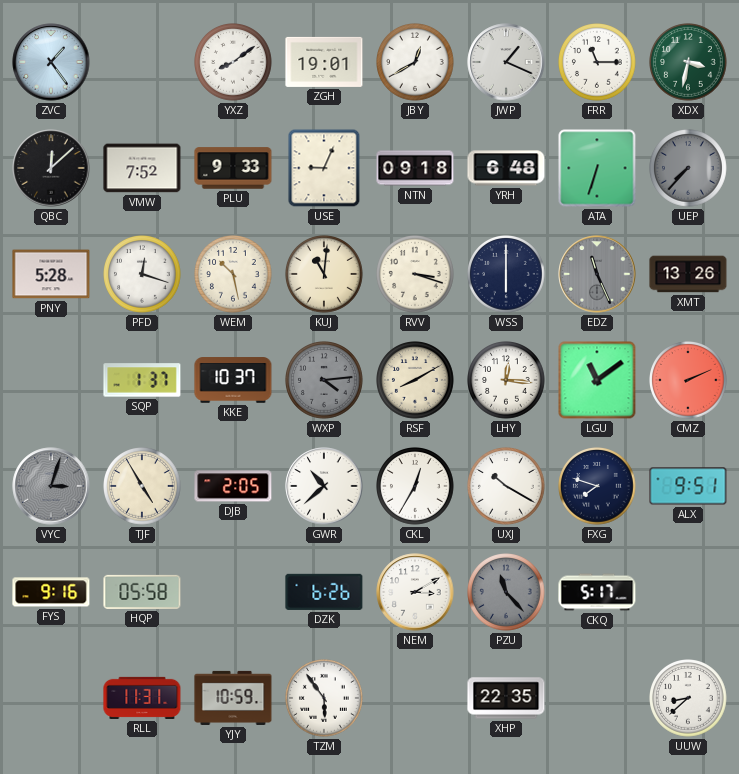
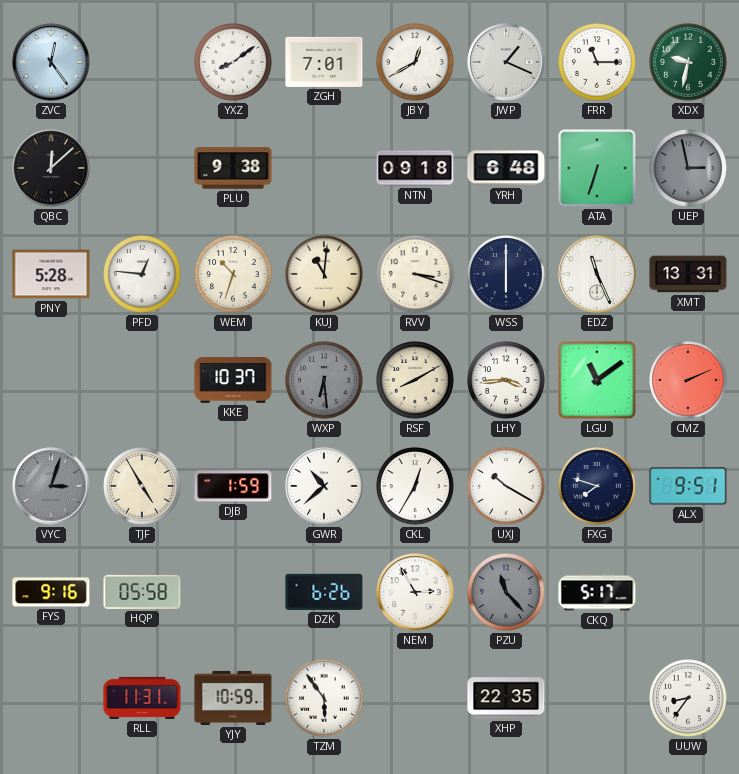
ZVC: 1:24 -> 12:24 (51, 62)
ZGH: 19:01 -> 7:01 (324, 62)
XDX: 3:32 -> 9:32 (689, 63)
VMW: 7:52 -> none (142, 168)
PLU: 9:33 -> 9:38 (233, 168)
USE: 9:04 -> none (324, 168)
UEP: 7:37 -> 2:58 (689, 169)
PFD: 12:18 -> 12:46 (143, 275)
WEM: 10:28 -> 10:33 (234, 275)
EDZ dial: grey -> white (597, 274)
XMT: 13:26 -> 13:31 (688, 274)
SQP: 1:37 -> none (142, 380)
WXP: 4:14 -> 6:29 (325, 381)
LHY: 12:16 -> 3:44 (507, 381)
DJB: 2:05 -> 1:59 (233, 486)
NEM: 3:10 -> 2:55 (415, 592)
UUW: 8:38 -> 8:36 (689, 699)
